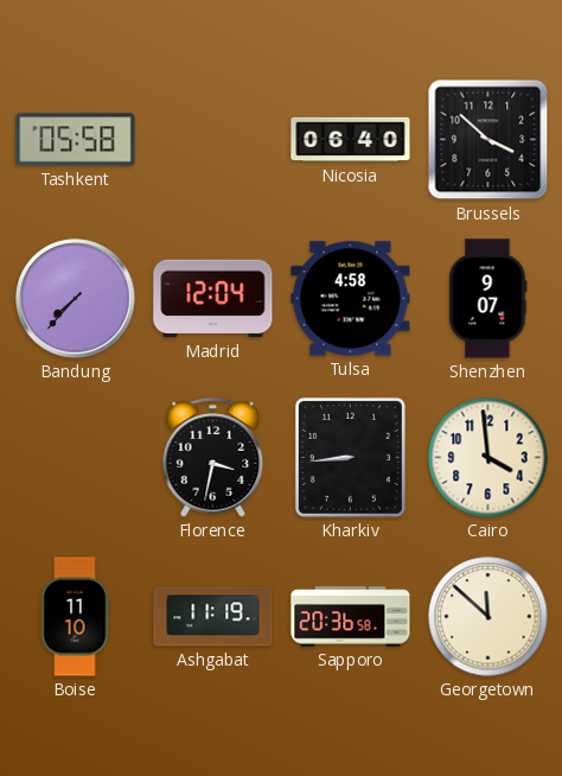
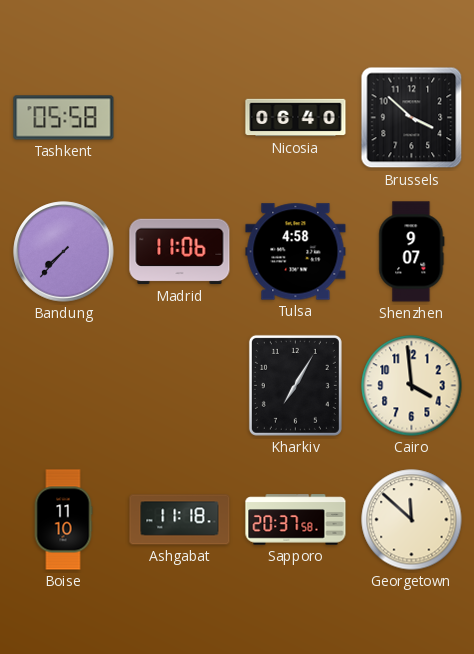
Madrid: 12:04 -> 11:06 (180, 252)
Florence: 3:32 -> none (213, 458)
Kharkiv: 8:44 -> 7:05 (295, 385)
Ashgabat: 11:19 -> 11:18 (180, 520)
Sapporo: 20:36 -> 20:37 (296, 520)
